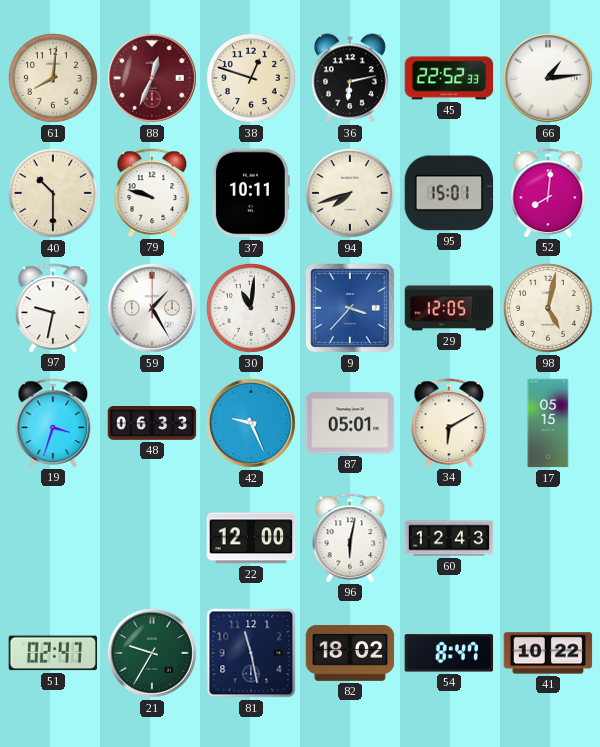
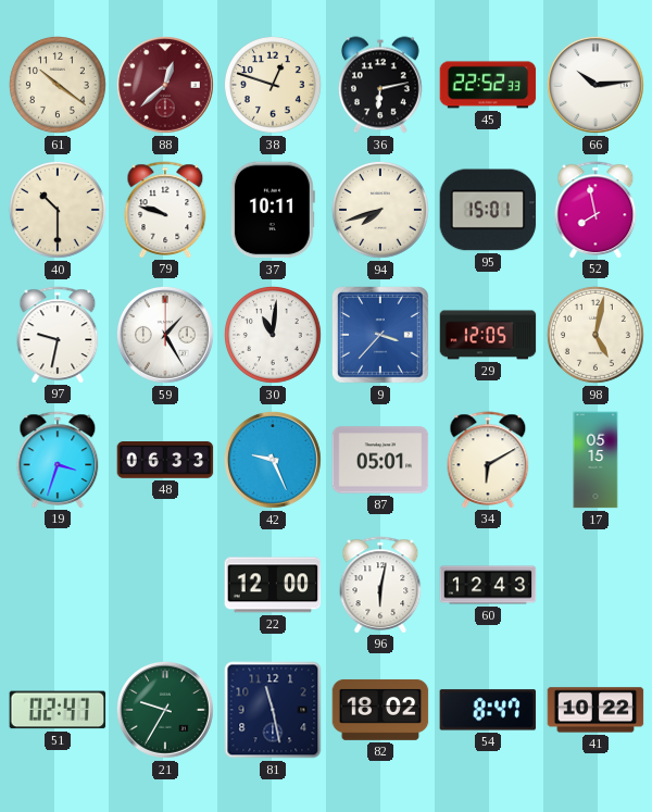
61: 8:01 -> 10:21 (58, 85)
88: 12:34 -> 12:38 (165, 85)
66: 1:14 -> 10:14 (595, 85)
52: 8:01 -> 7:58 (595, 210)
